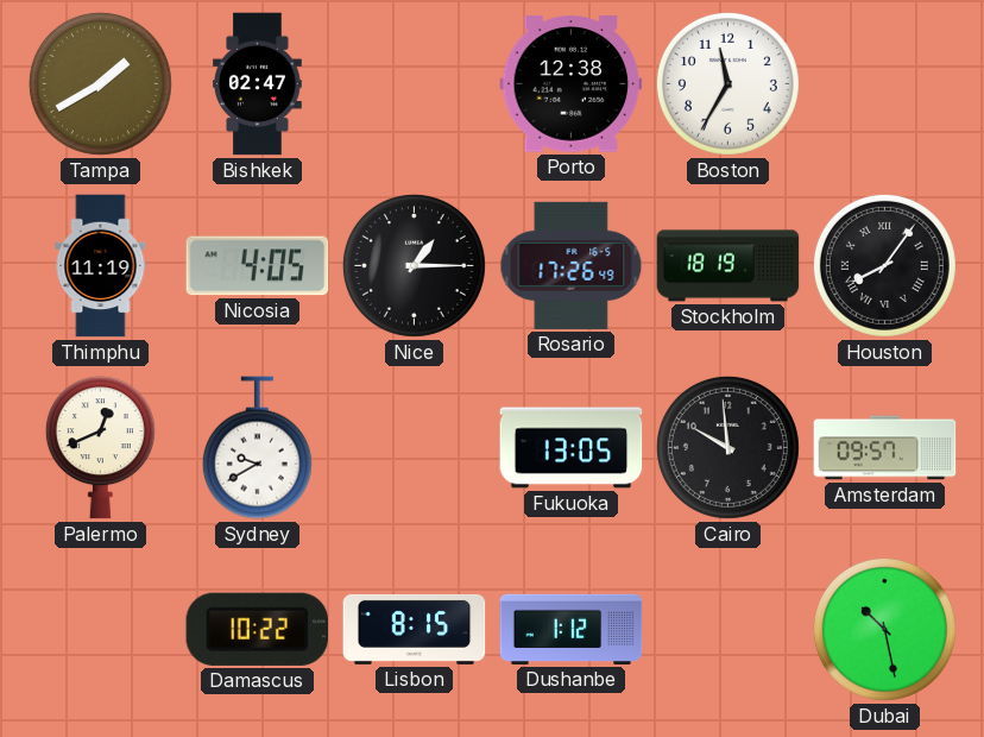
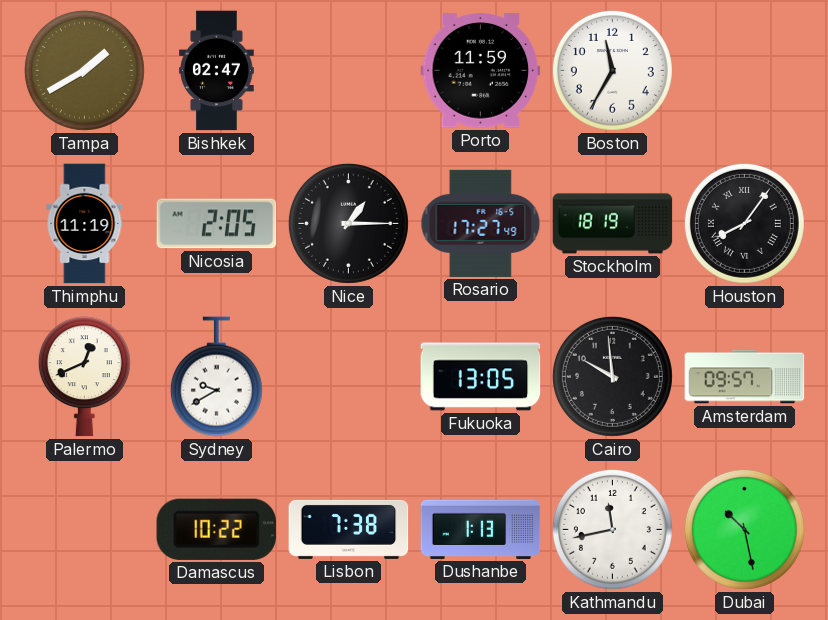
Porto: 12:38 -> 11:59 (481, 71)
Nicosia: 4:05 -> 2:05 (217, 224)
Rosario: 17:26 -> 17:27 (481, 223)
Lisbon: 8:15 -> 7:38 (349, 529)
Dushanbe: 1:12 -> 1:13 (481, 529)
Kathmandu: none -> 11:43 (612, 529)
